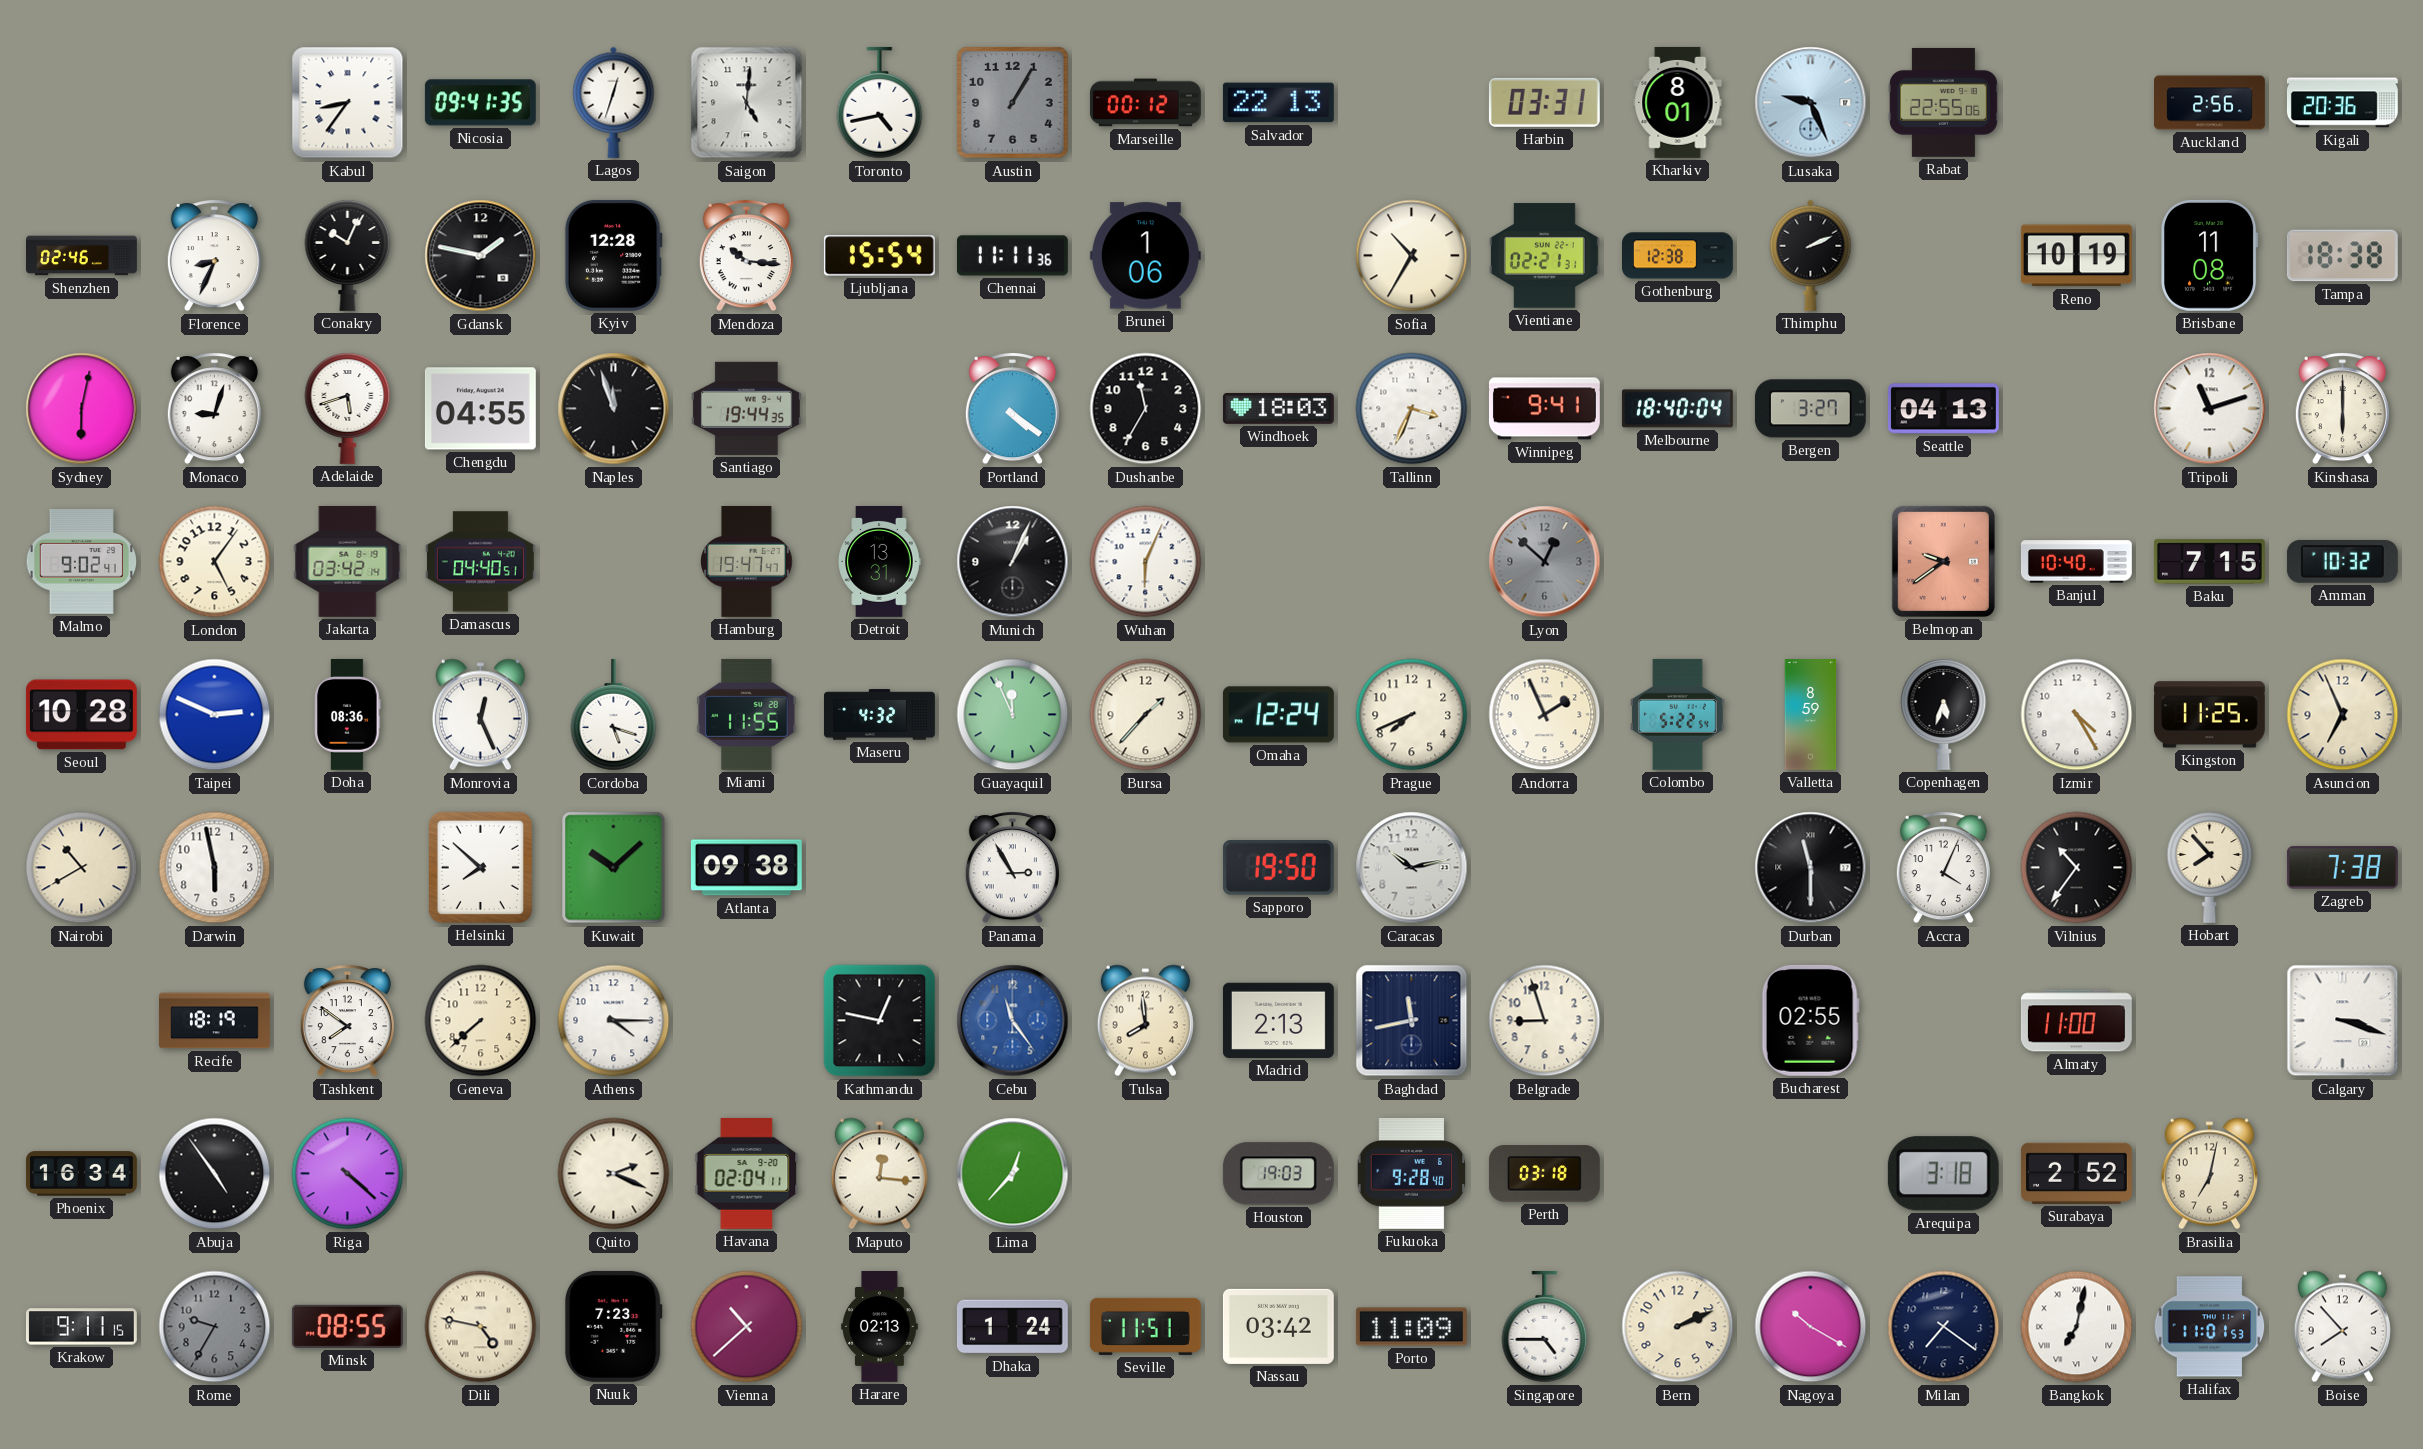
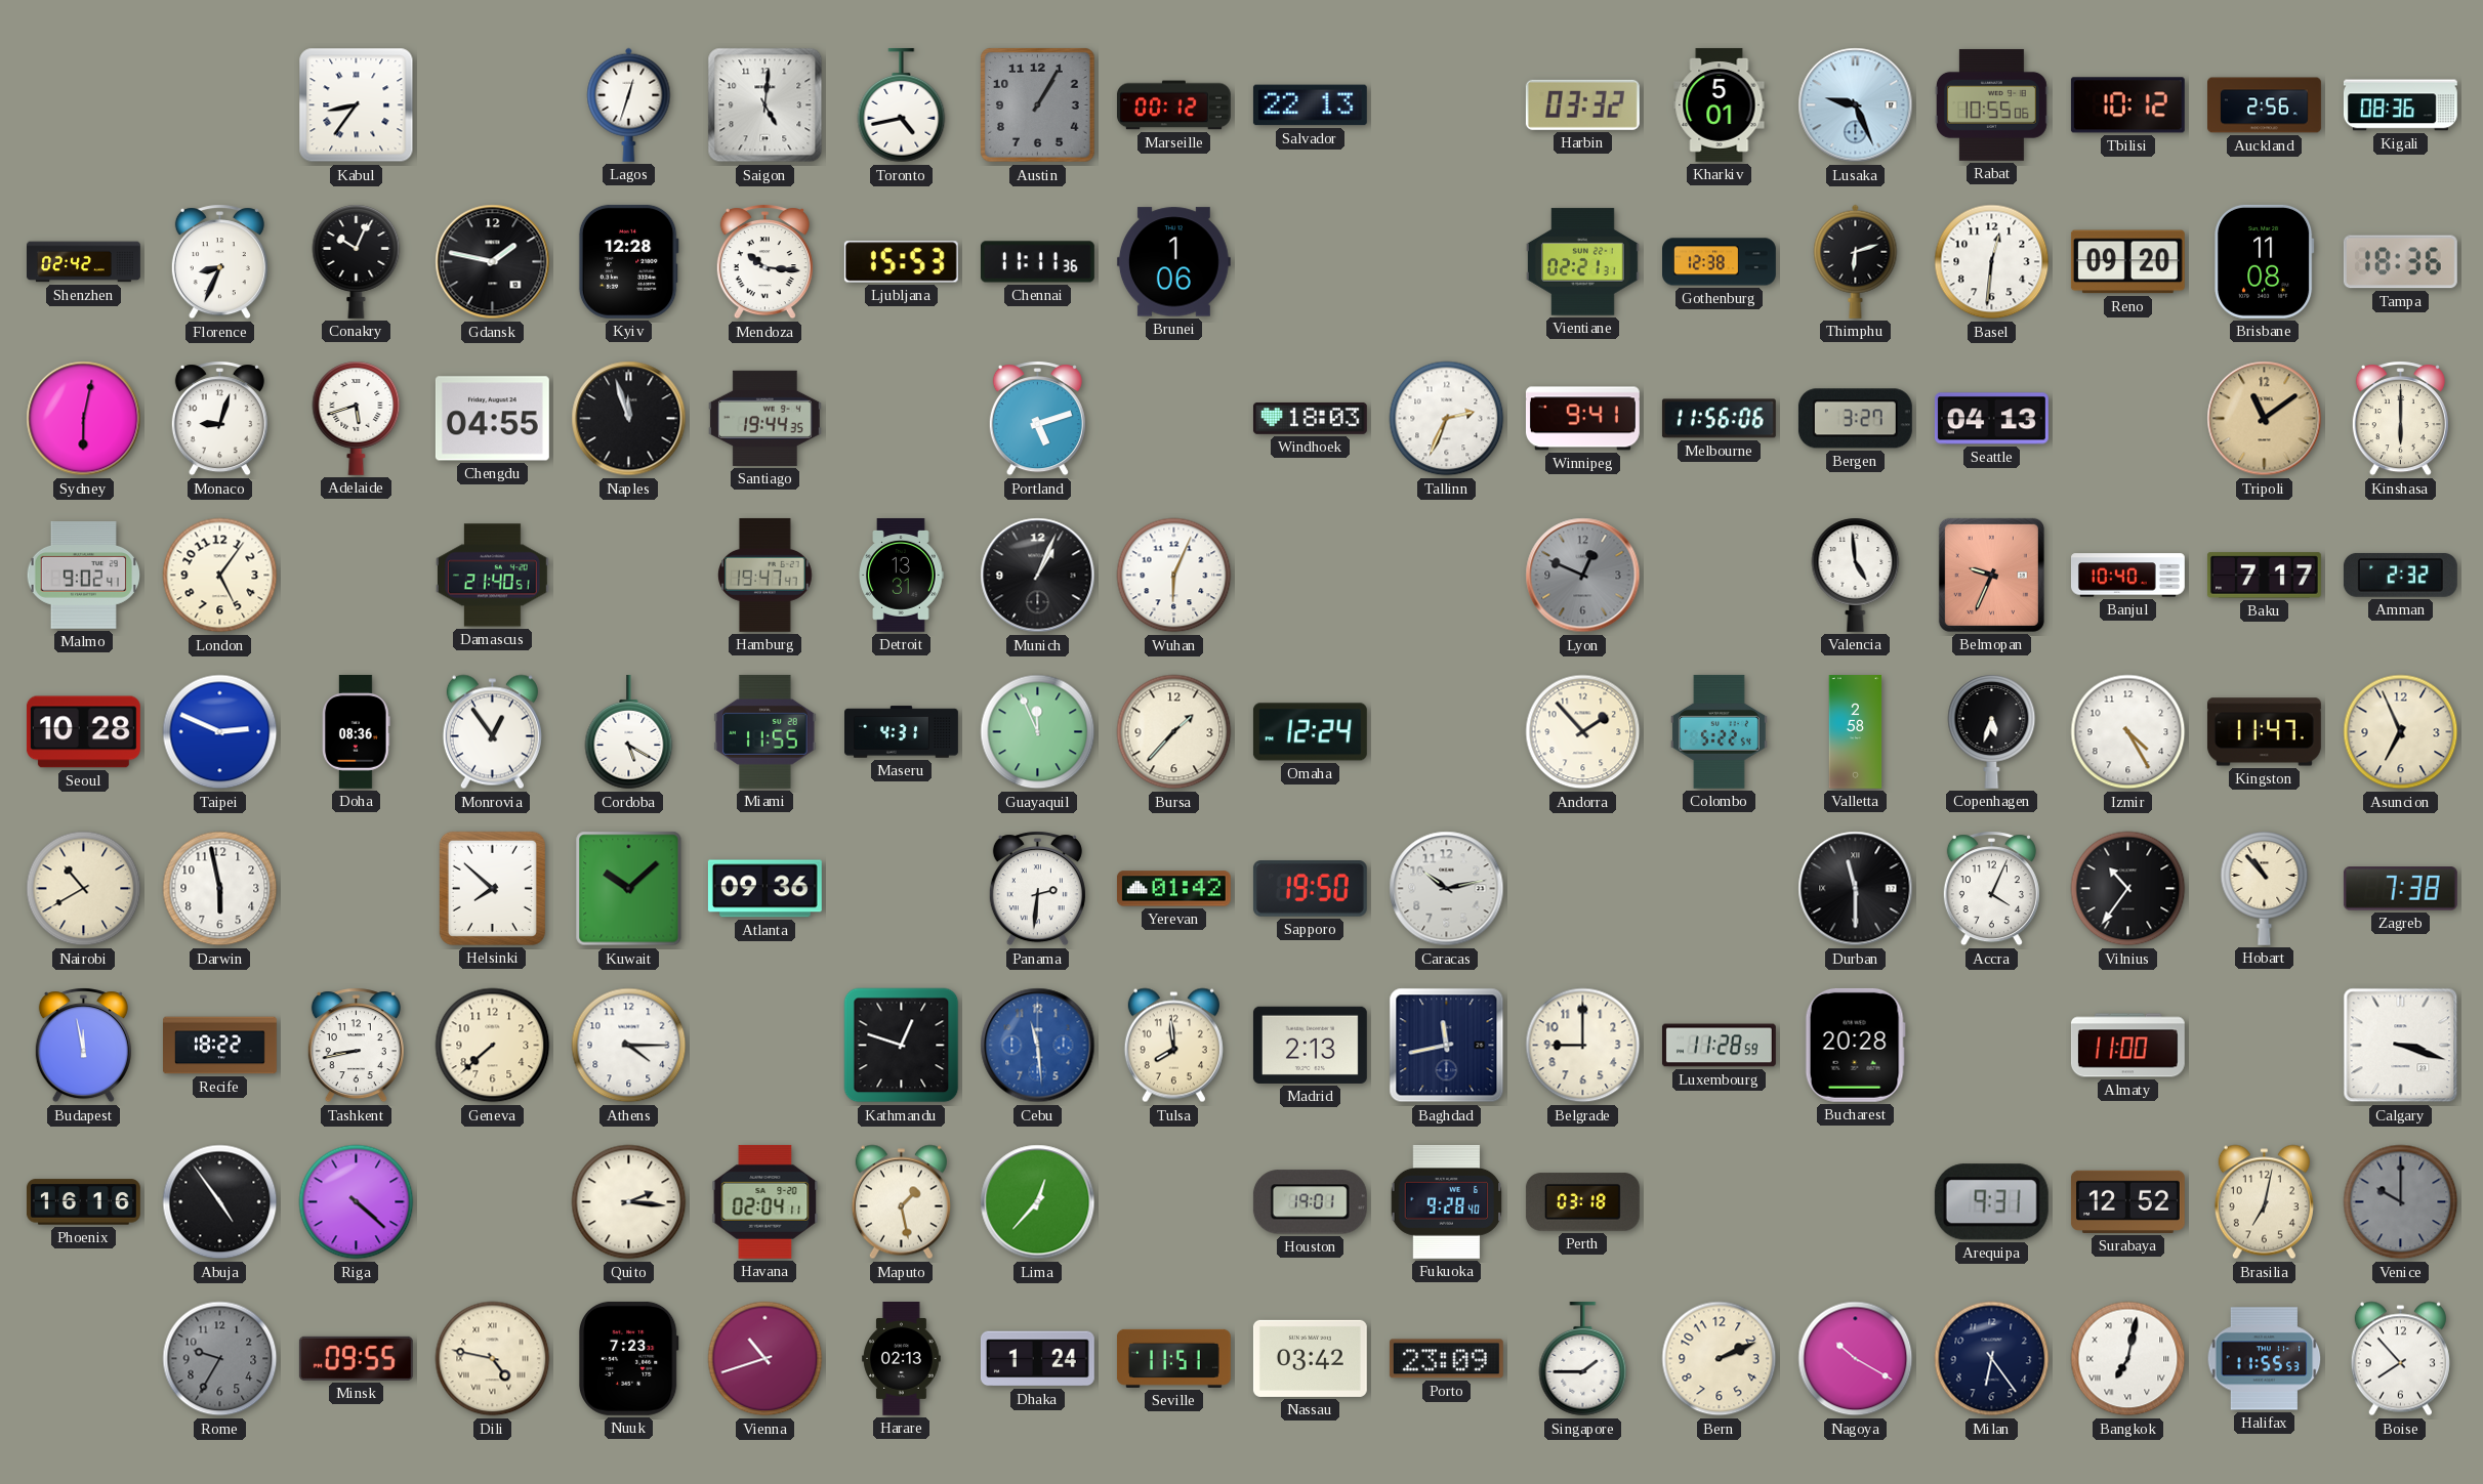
Nicosia: 09:41 -> none (480, 103)
Harbin: 03:31 -> 03:32 (1582, 104)
Kharkiv: 8:01 -> 5:01 (1720, 104)
Rabat: 22:55 -> 10:55 (1991, 104)
Tbilisi: none -> 10:12 (2127, 105)
Kigali: 20:36 -> 08:36 (2400, 105)
Shenzhen: 02:46 -> 02:42 (84, 262)
Ljubljana: 15:54 -> 15:53 (901, 262)
Sofia: 10:35 -> none (1412, 256)
Thimphu: 2:11 -> 6:12 (1856, 261)
Basel: none -> 12:31 (1992, 262)
Reno: 10:19 -> 09:20 (2127, 262)
Tampa: 18:38 -> 18:36 (2400, 262)
Portland: 4:21 -> 5:12 (1037, 419)
Dushanbe: 11:35 -> none (1146, 409)
Tallinn: 3:34 -> 2:34 (1447, 419)
Melbourne: 18:40 -> 11:56 (1719, 419)
Tripoli: 11:12 -> 11:09 (2265, 419)
Tripoli dial: white -> champagne (2265, 419)
Jakarta: 03:42 -> none (348, 561)
Damascus: 04:40 -> 21:40 (492, 576)
Lyon: 12:52 -> 12:49 (1583, 576)
Valencia: none -> 4:59 (1856, 575)
Belmopan: 9:39 -> 9:34 (1991, 575)
Baku: 7:15 -> 7:17 (2264, 576)
Amman: 10:32 -> 2:32 (2400, 575)
Monrovia: 12:26 -> 12:54 (492, 732)
Cordoba: 5:18 -> 5:20 (629, 732)
Maseru: 4:32 -> 4:31 (902, 732)
Prague: 7:41 -> none (1412, 715)
Andorra: 1:56 -> 1:53 (1583, 732)
Valletta: 8:59 -> 2:58 (1856, 732)
Kingston: 11:25 -> 11:47 (2264, 732)
Atlanta: 09:38 -> 09:36 (764, 889)
Panama: 2:55 -> 2:31 (1037, 889)
Yerevan: none -> 01:42 (1173, 889)
Hobart: 7:53 -> 10:53 (2265, 888)
Budapest: none -> 11:58 (83, 1046)
Recife: 18:19 -> 18:22 (220, 1046)
Tashkent: 7:51 -> 8:43 (356, 1046)
Kathmandu: 12:47 -> 12:48 (902, 1046)
Cebu: 11:24 -> 11:29 (1038, 1046)
Belgrade: 8:57 -> 9:00 (1583, 1046)
Luxembourg: none -> 11:28 (1719, 1046)
Bucharest: 02:55 -> 20:28 (1855, 1045)
Phoenix: 16:34 -> 16:16 (83, 1202)
Quito: 2:19 -> 2:16 (629, 1202)
Maputo: 12:16 -> 1:28 (901, 1202)
Houston: 19:03 -> 19:01 (1310, 1202)
Arequipa: 3:18 -> 9:31 (1991, 1202)
Surabaya: 2:52 -> 12:52 (2127, 1201)
Venice: none -> 10:00 (2401, 1202)
Krakow: 9:11 -> none (82, 1327)
Minsk: 08:55 -> 09:55 (356, 1358)
Vienna: 10:38 -> 10:42 (765, 1359)
Porto: 11:09 -> 23:09 (1446, 1359)
Singapore: 4:45 -> 1:45 (1583, 1359)
Milan: 7:21 -> 6:24 (1992, 1359)
Halifax: 11:01 -> 11:55 (2265, 1359)
